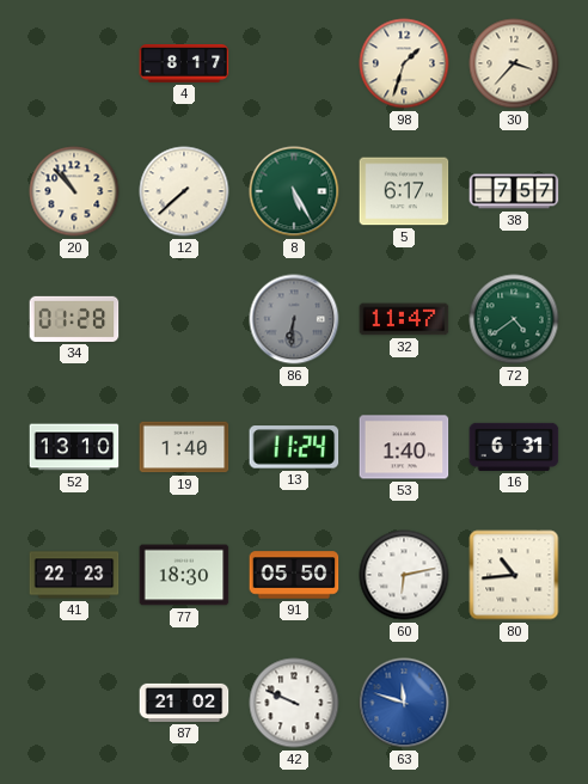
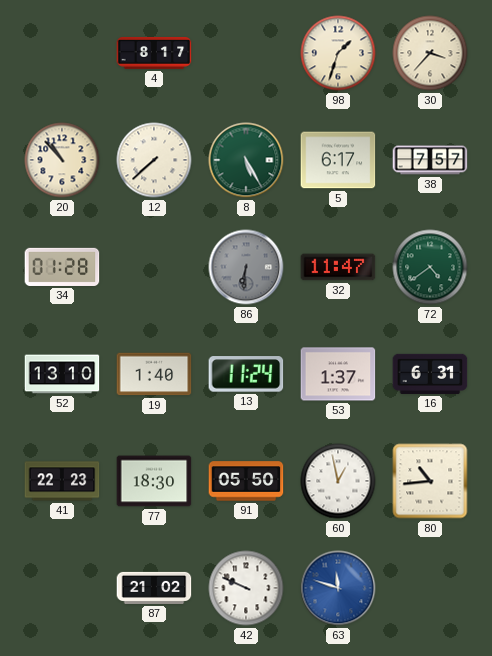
53: 1:40 -> 1:37 (338, 374)
60: 6:13 -> 12:58 (338, 481)
